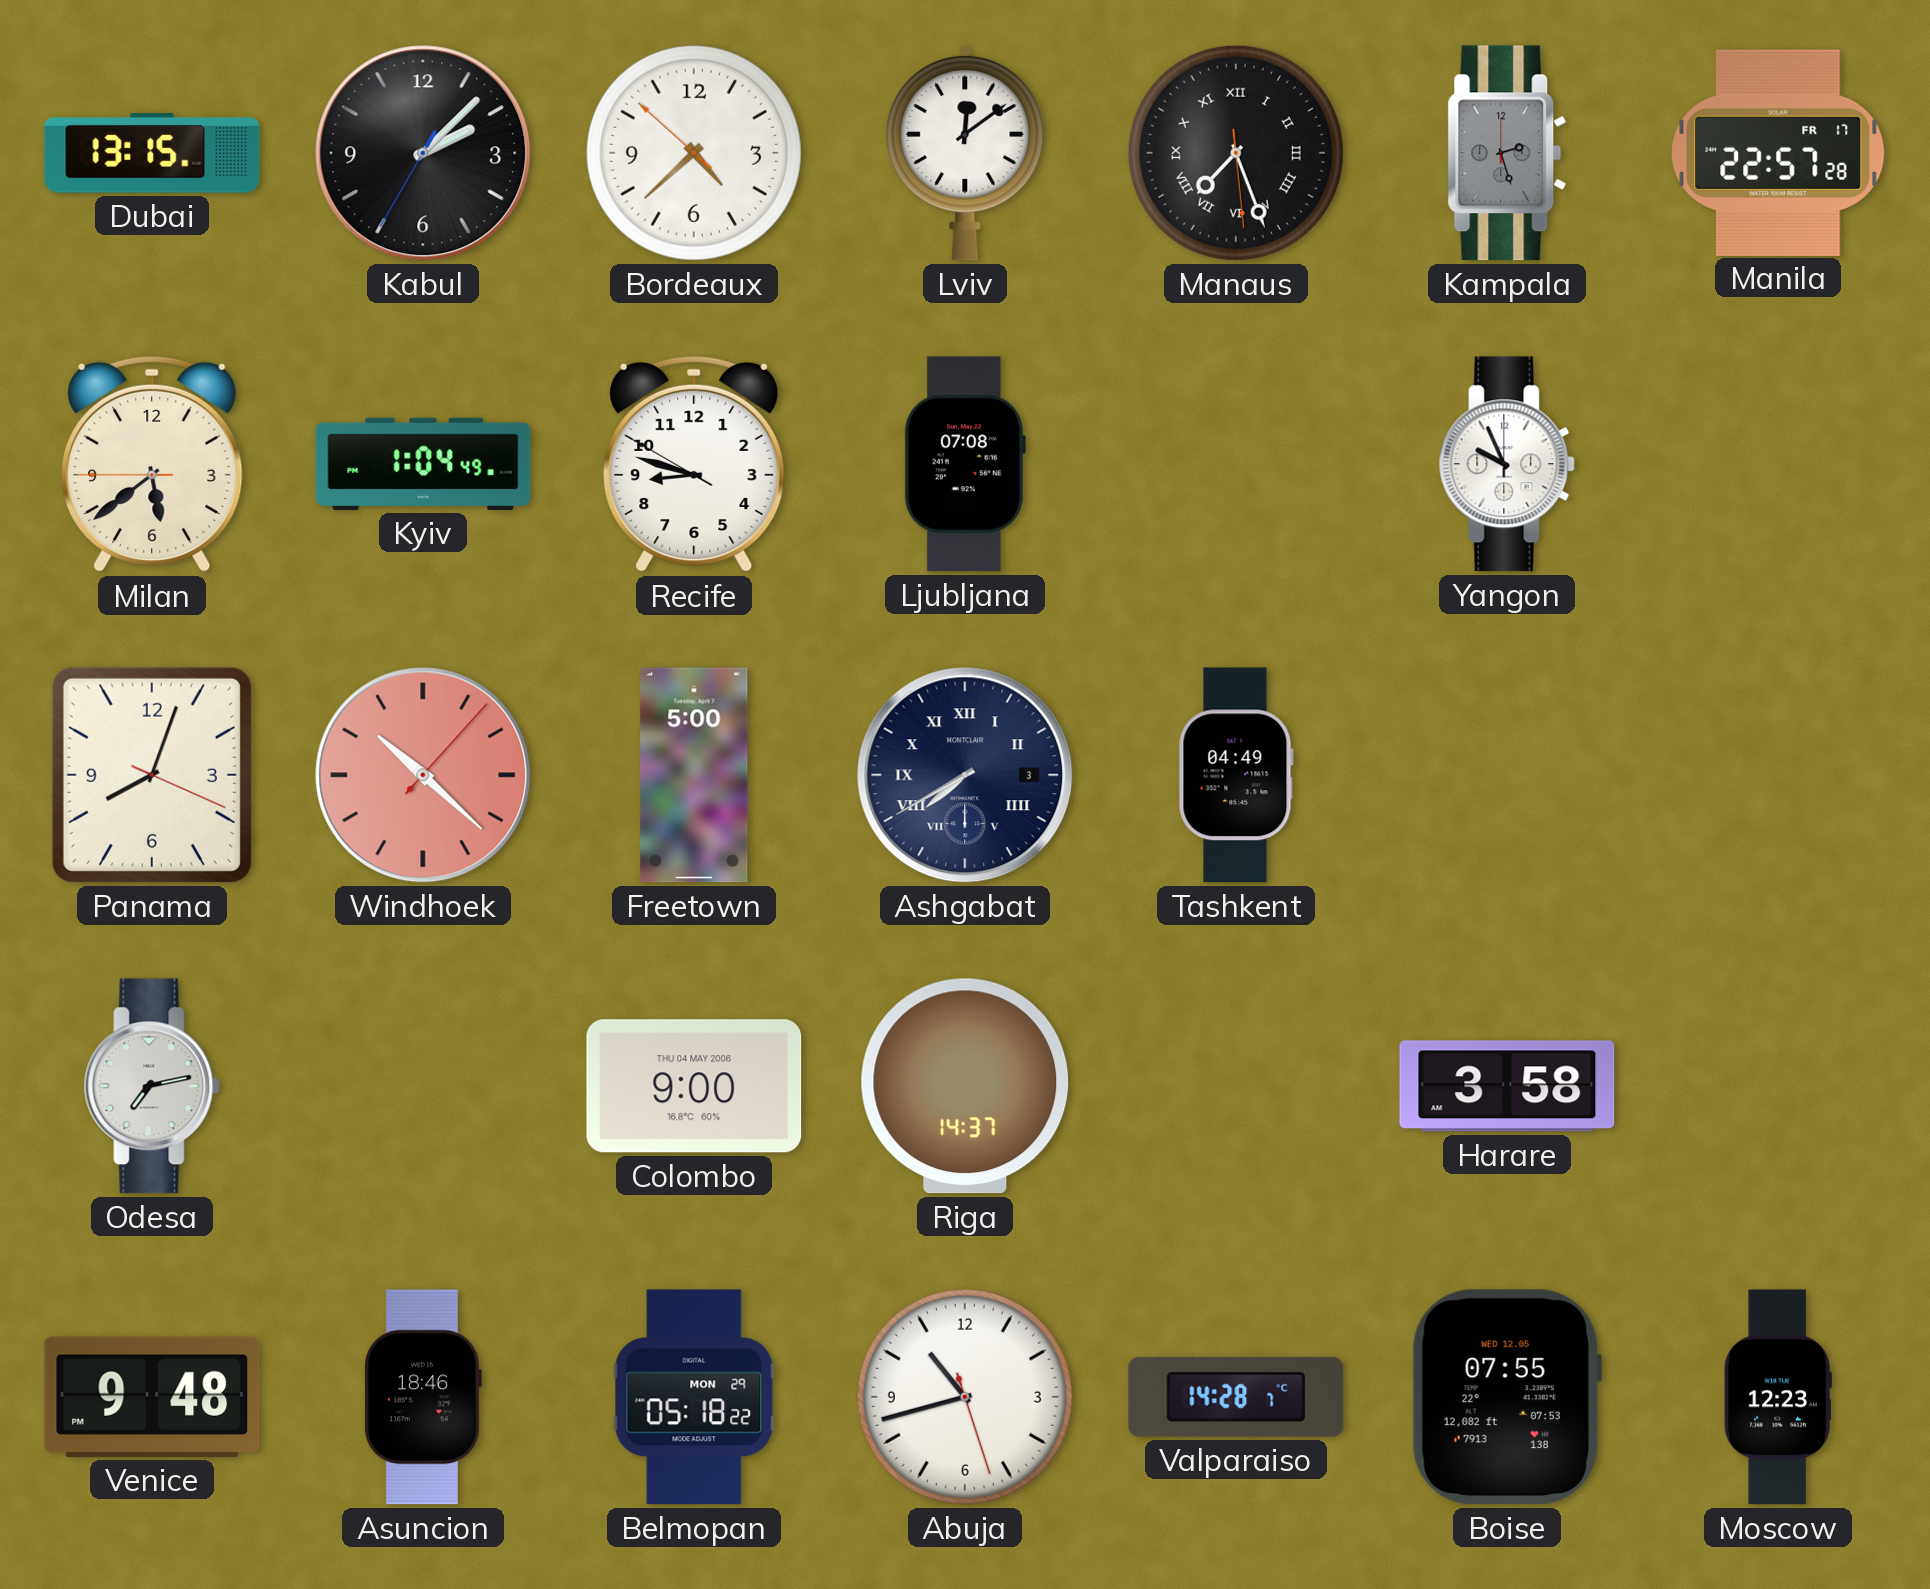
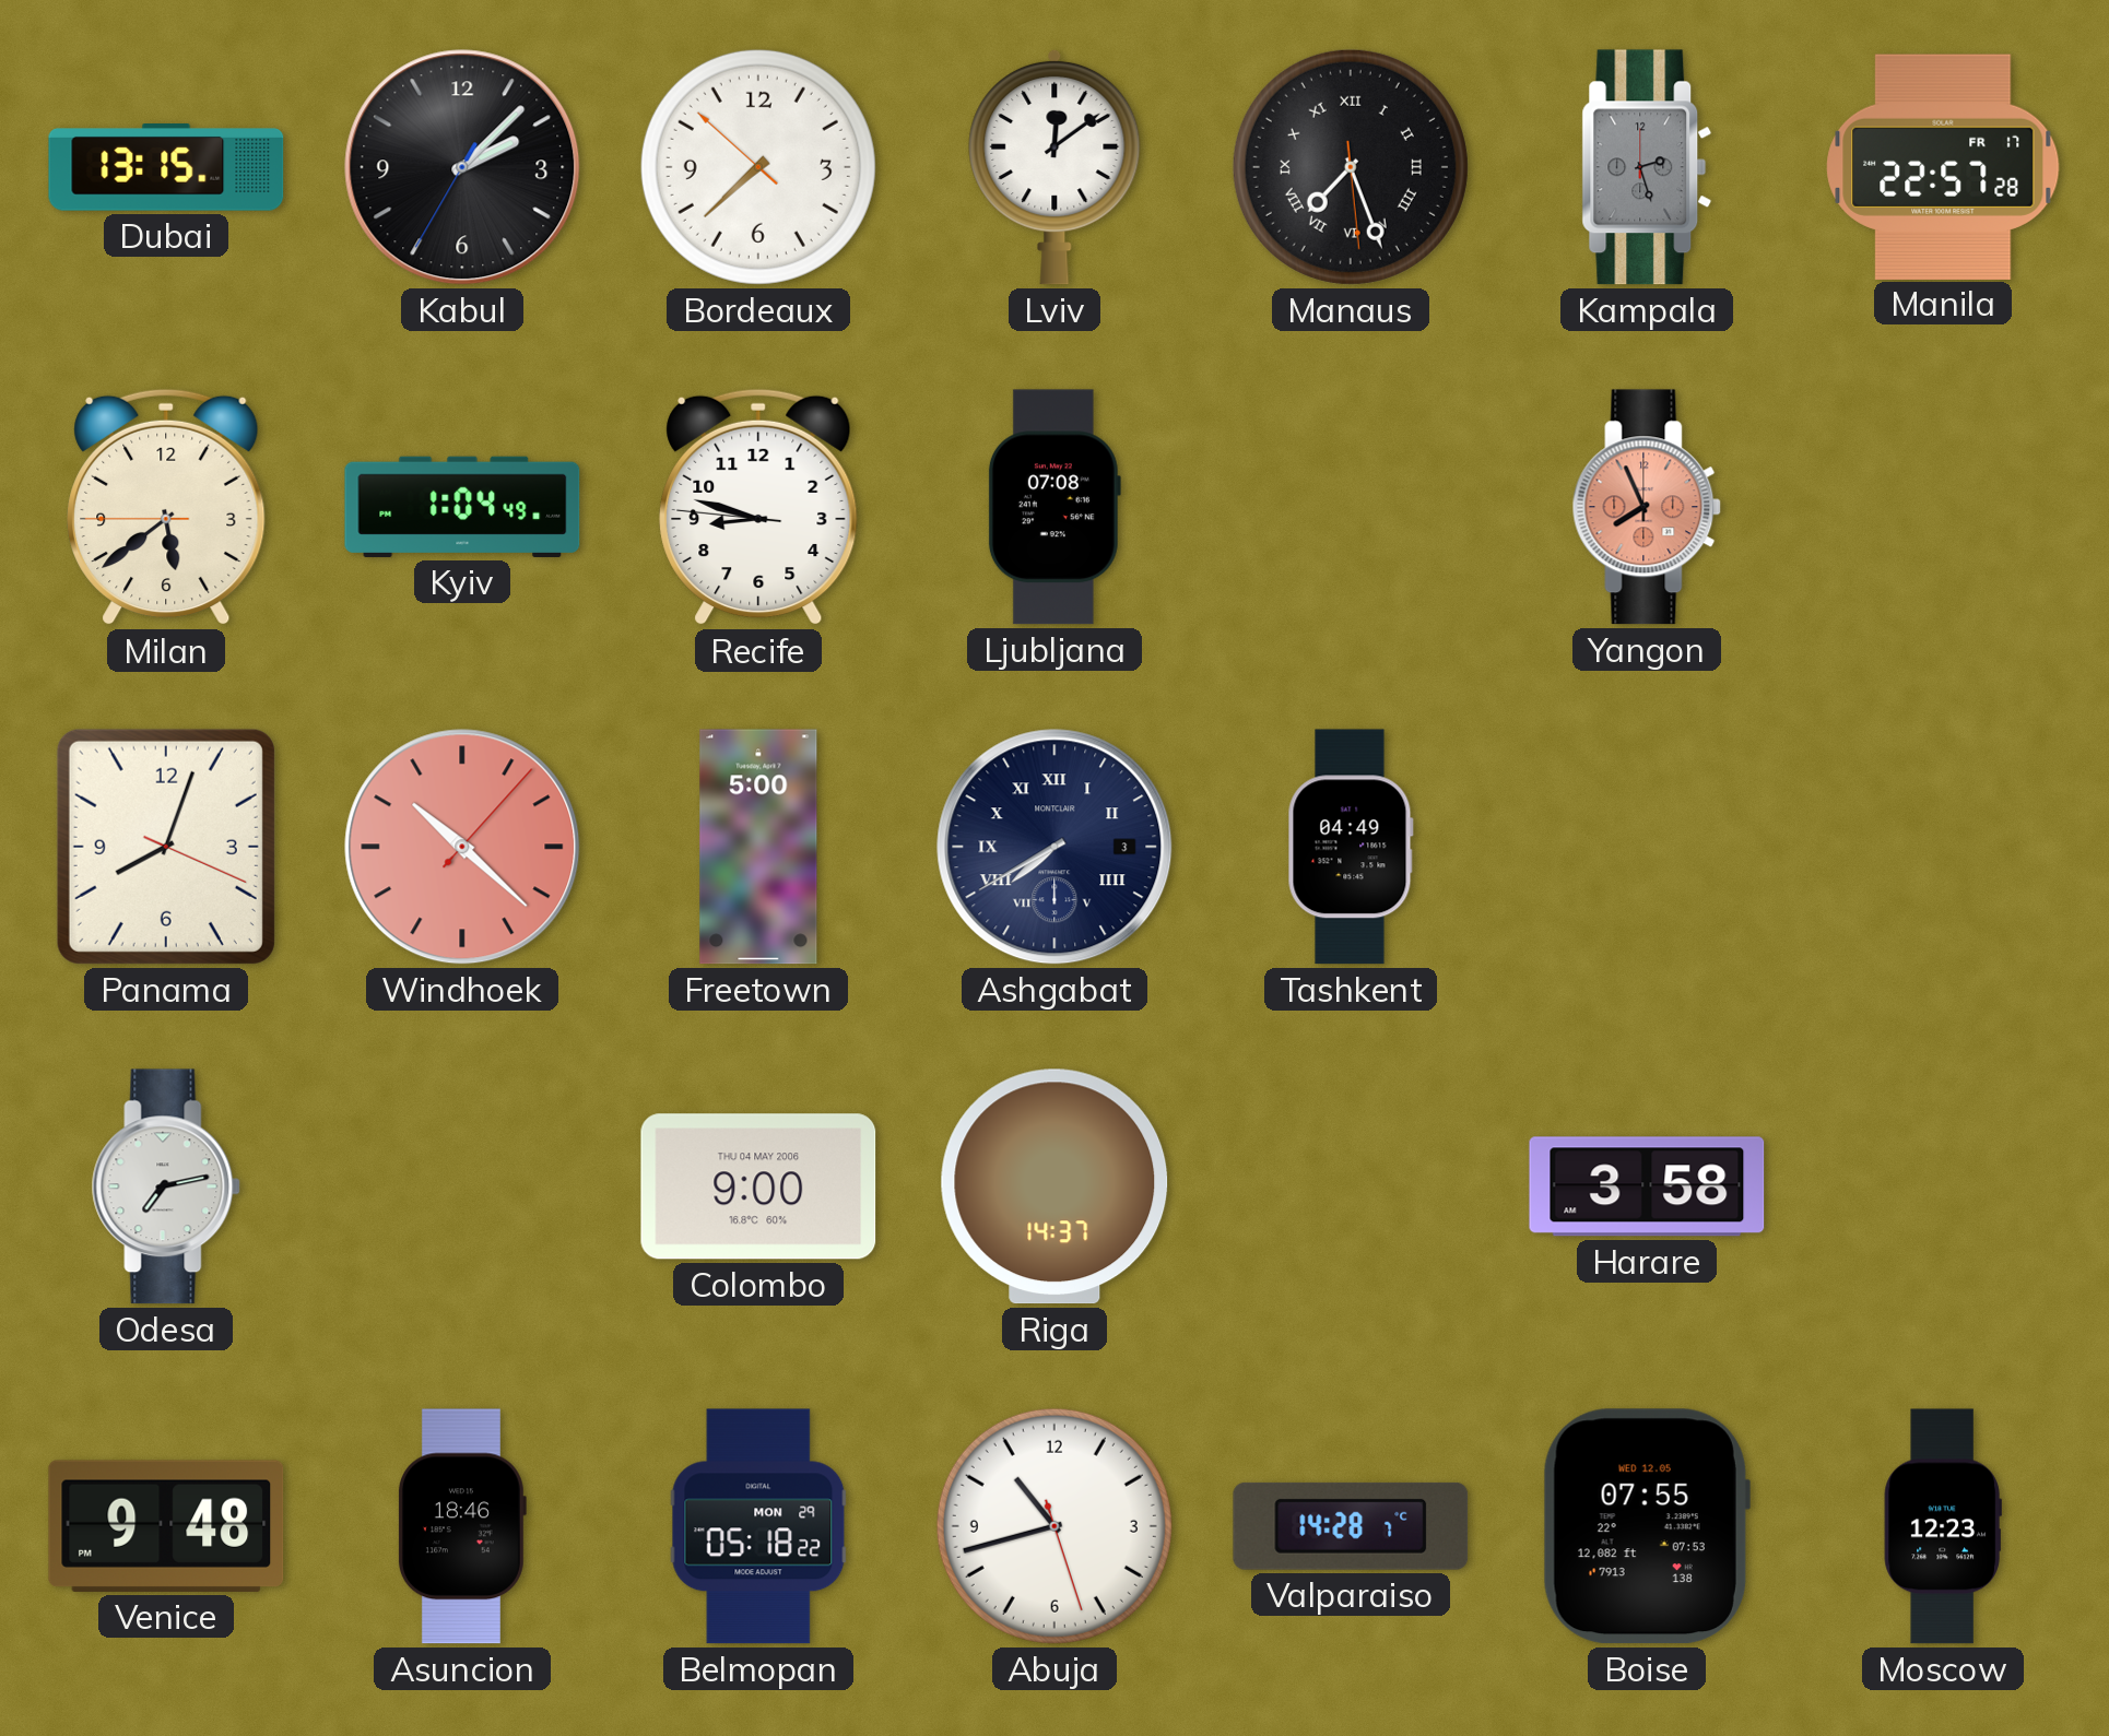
Bordeaux: 4:37 -> 7:37 (758, 167)
Recife: 8:47:50 -> 8:47:46 (758, 507)
Yangon: 9:56 -> 7:56 (1647, 507)
Yangon dial: white -> salmon (1647, 507)
